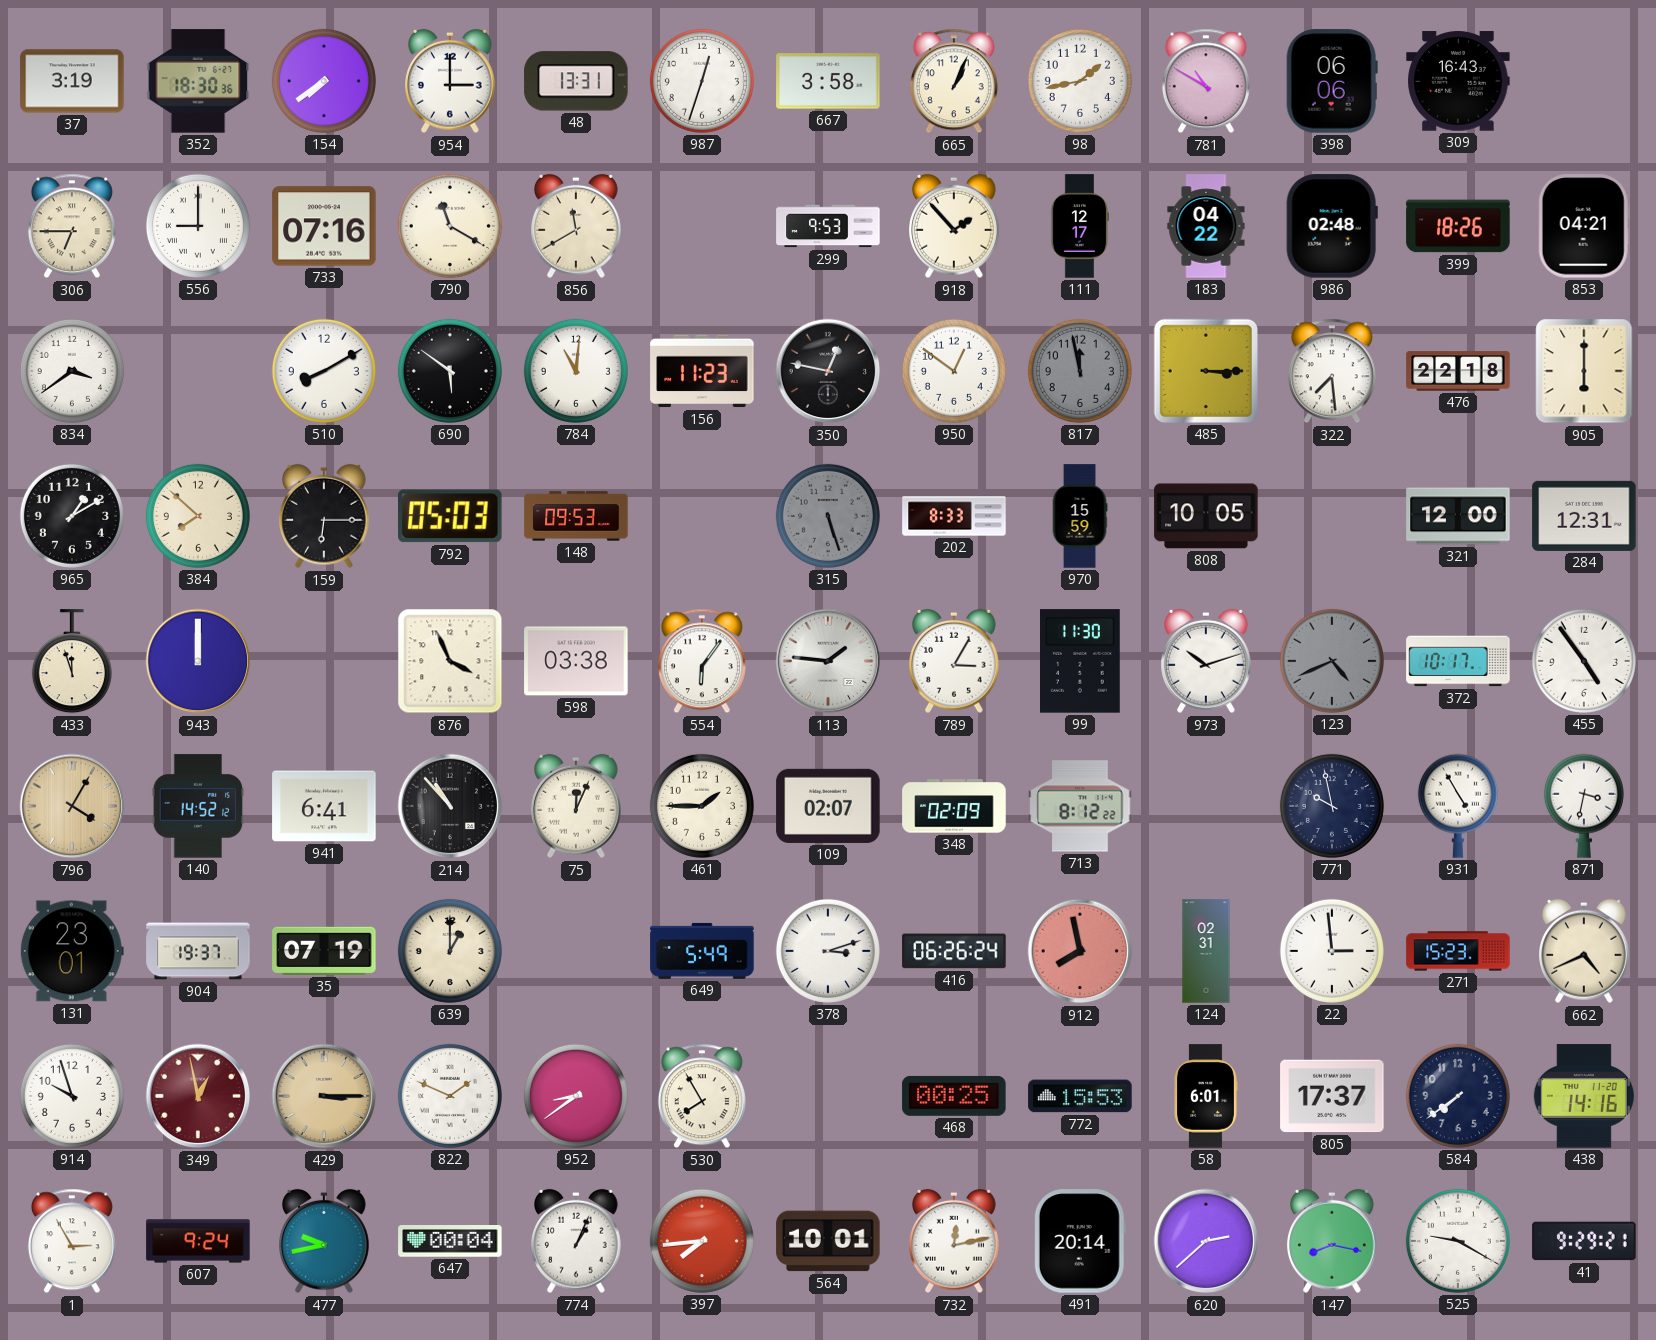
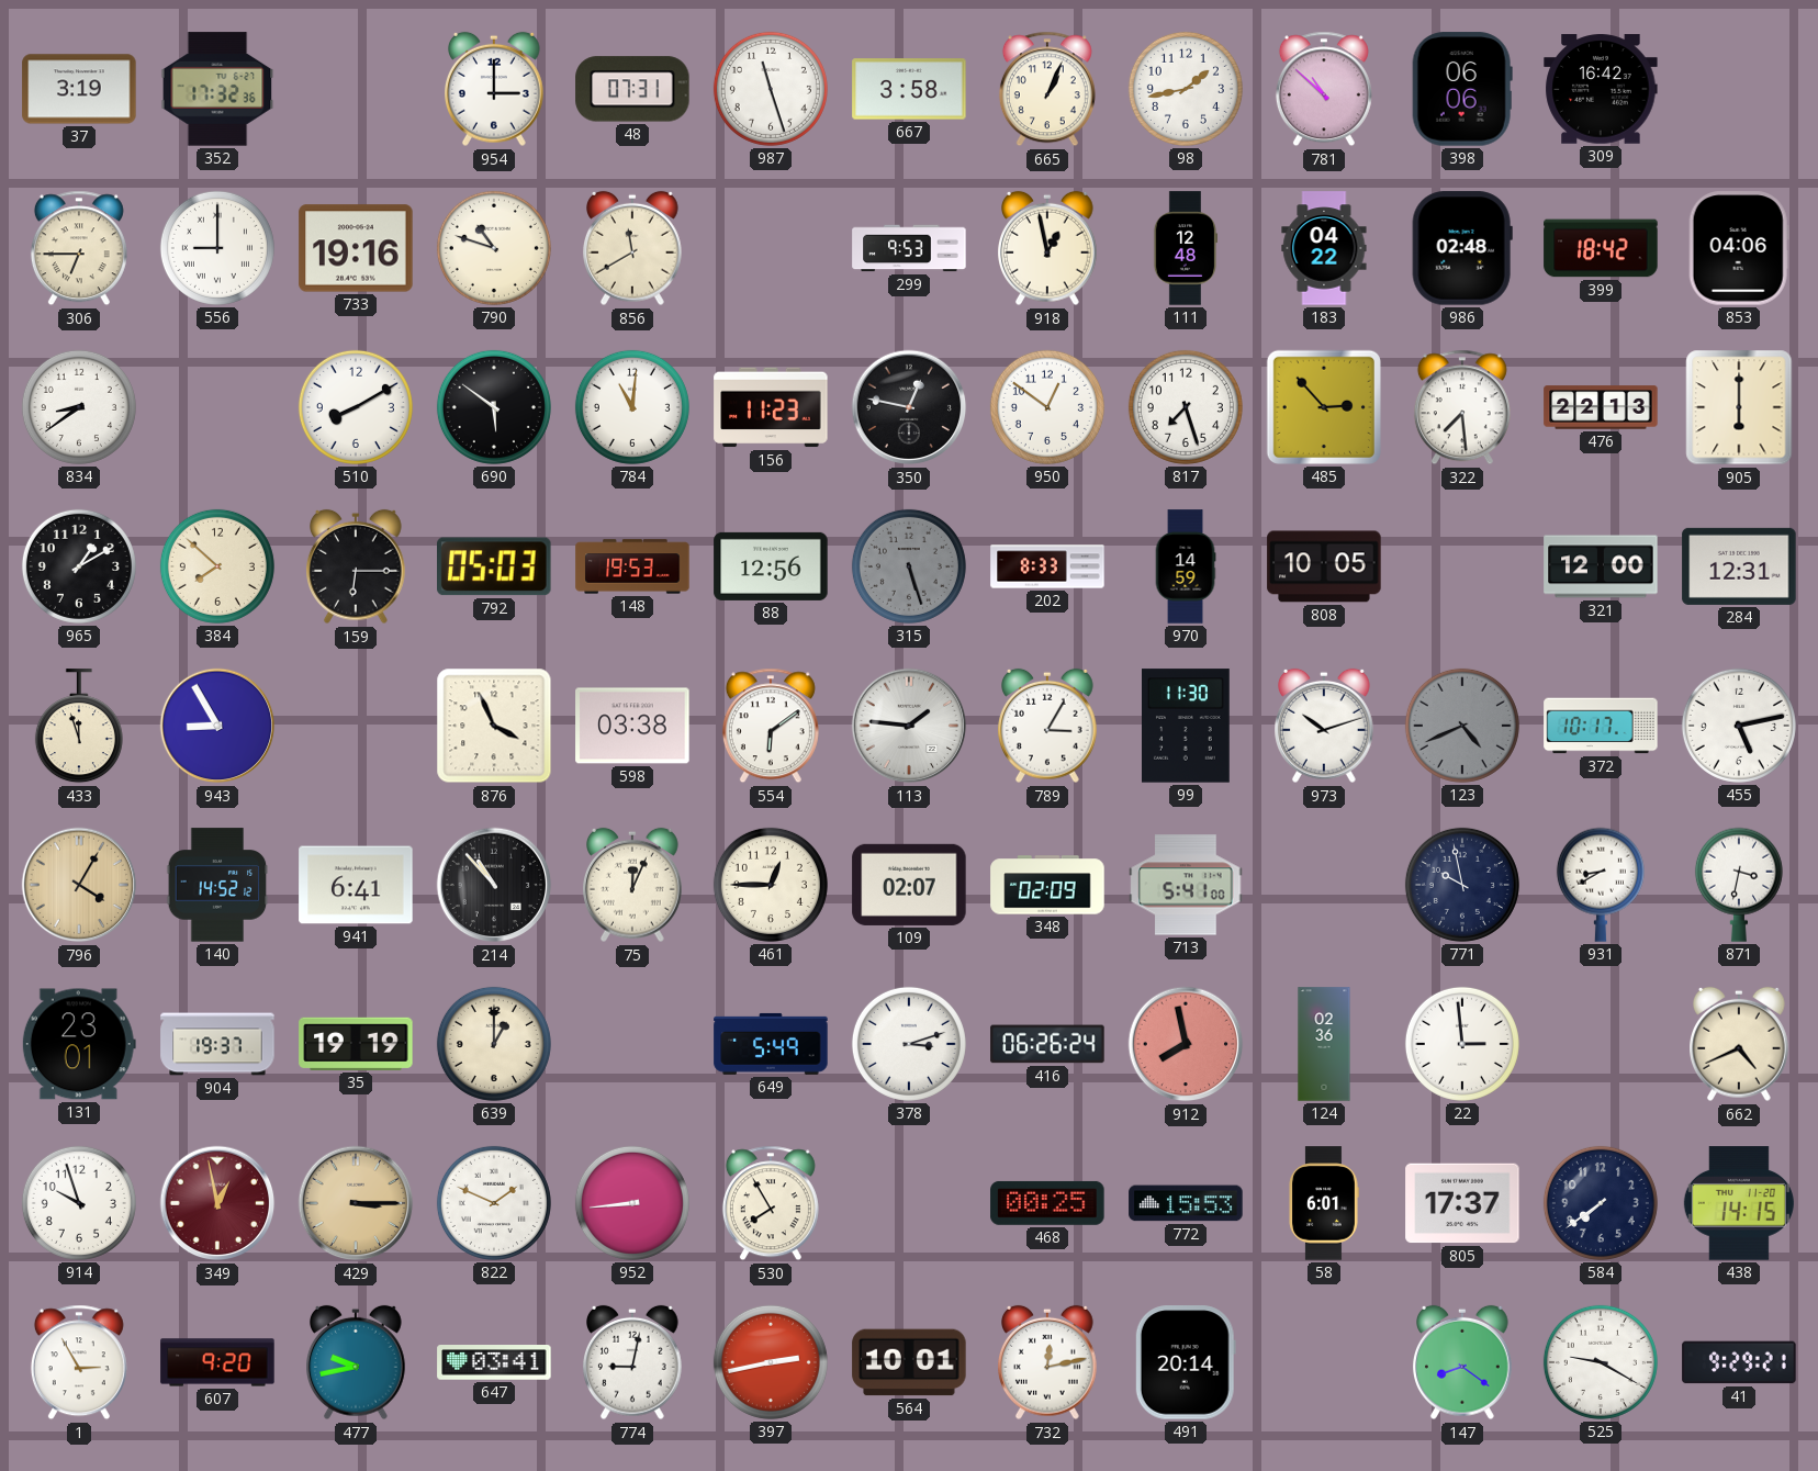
352: 18:30 -> 17:32 (217, 89)
154: 7:39 -> none (324, 81)
48: 13:31 -> 07:31 (632, 89)
987: 12:33 -> 11:27 (771, 89)
781: 10:50 -> 10:52 (1324, 89)
309: 16:43 -> 16:42 (1601, 89)
733: 07:16 -> 19:16 (356, 248)
790: 11:20 -> 10:48 (494, 248)
918: 1:53 -> 12:58 (1048, 248)
111: 12:17 -> 12:48 (1185, 248)
399: 18:26 -> 18:42 (1601, 248)
853: 04:21 -> 04:06 (1739, 248)
834: 3:39 -> 8:39 (79, 407)
817: 11:58 -> 7:27 (1186, 407)
817 dial: grey -> white (1186, 407)
485: 3:15 -> 2:53 (1324, 407)
476: 22:18 -> 22:13 (1601, 407)
148: 09:53 -> 19:53 (632, 566)
88: none -> 12:56 (771, 566)
970: 15:59 -> 14:59 (1186, 566)
943: 12:00 -> 8:55 (217, 726)
554: 6:06 -> 6:09 (771, 726)
455: 4:54 -> 5:13 (1739, 726)
461: 1:45 -> 12:45 (771, 885)
713: 8:12 -> 5:41 (1186, 885)
931: 4:55 -> 8:40 (1601, 885)
35: 07:19 -> 19:19 (356, 1044)
124: 02:31 -> 02:36 (1324, 1044)
271: 15:23 -> none (1458, 951)
952: 8:39 -> 8:44 (632, 1203)
438: 14:16 -> 14:15 (1739, 1203)
607: 9:24 -> 9:20 (217, 1362)
647: 00:04 -> 03:41 (494, 1362)
774: 1:04 -> 9:02 (633, 1362)
397: 7:44 -> 2:43 (771, 1362)
620: 2:38 -> none (1206, 1241)
147: 8:17 -> 8:21 (1463, 1362)
